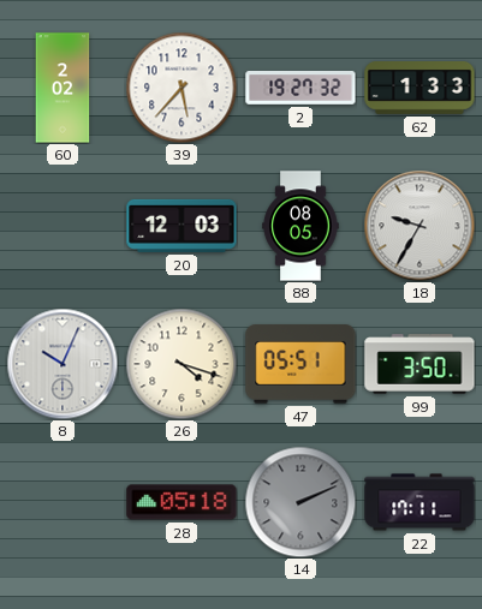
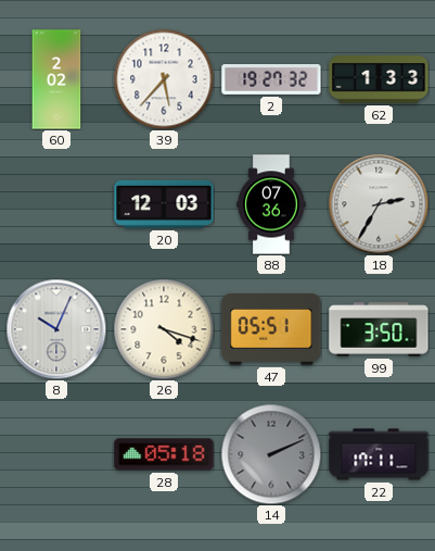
88: 08:05 -> 07:36 (271, 204)
18: 9:35 -> 2:35 (379, 204)
